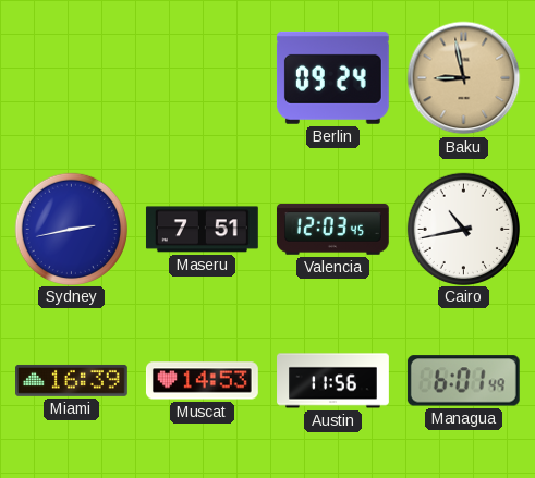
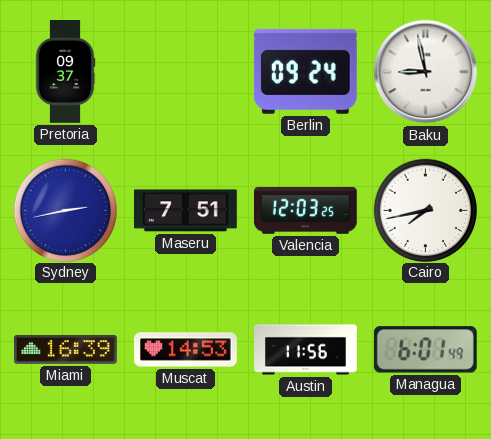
Pretoria: none -> 09:37 (65, 72)
Baku dial: champagne -> white (426, 72)
Valencia: 12:03:45 -> 12:03:25 (305, 210)
Cairo: 10:43 -> 7:43 (425, 210)
